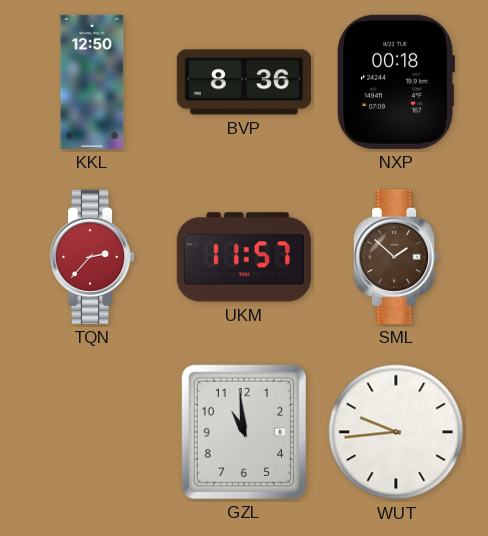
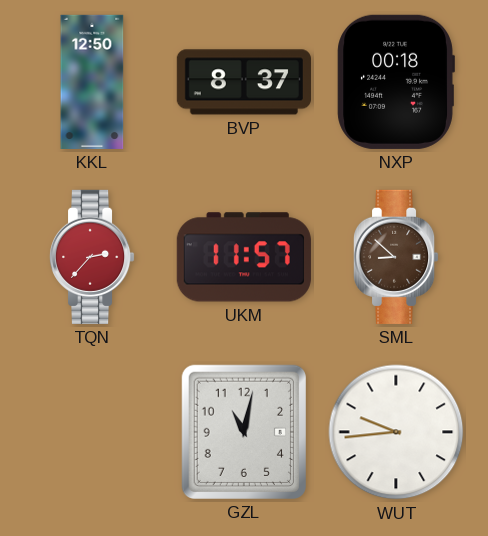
BVP: 8:36 -> 8:37 (244, 82)
SML: 1:52 -> 8:52 (396, 257)
GZL: 10:59 -> 11:02 (244, 432)
